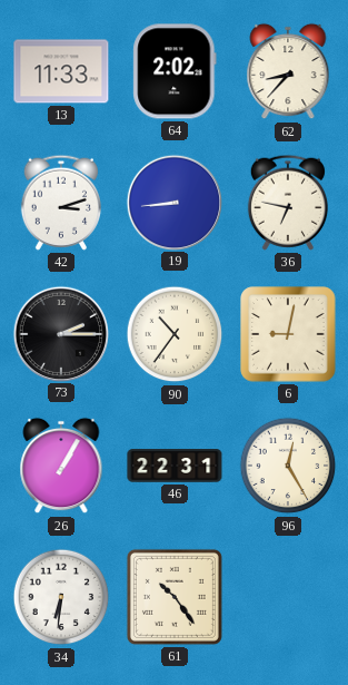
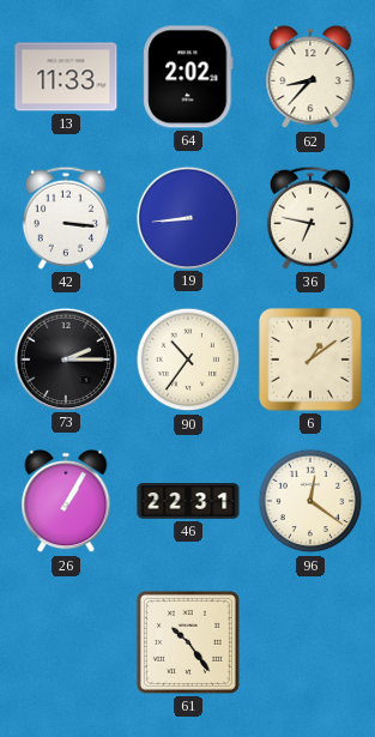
42: 3:12 -> 3:16 (65, 218)
6: 9:02 -> 1:09 (310, 360)
96: 12:25 -> 12:21 (310, 501)
34: 6:31 -> none (61, 597)
